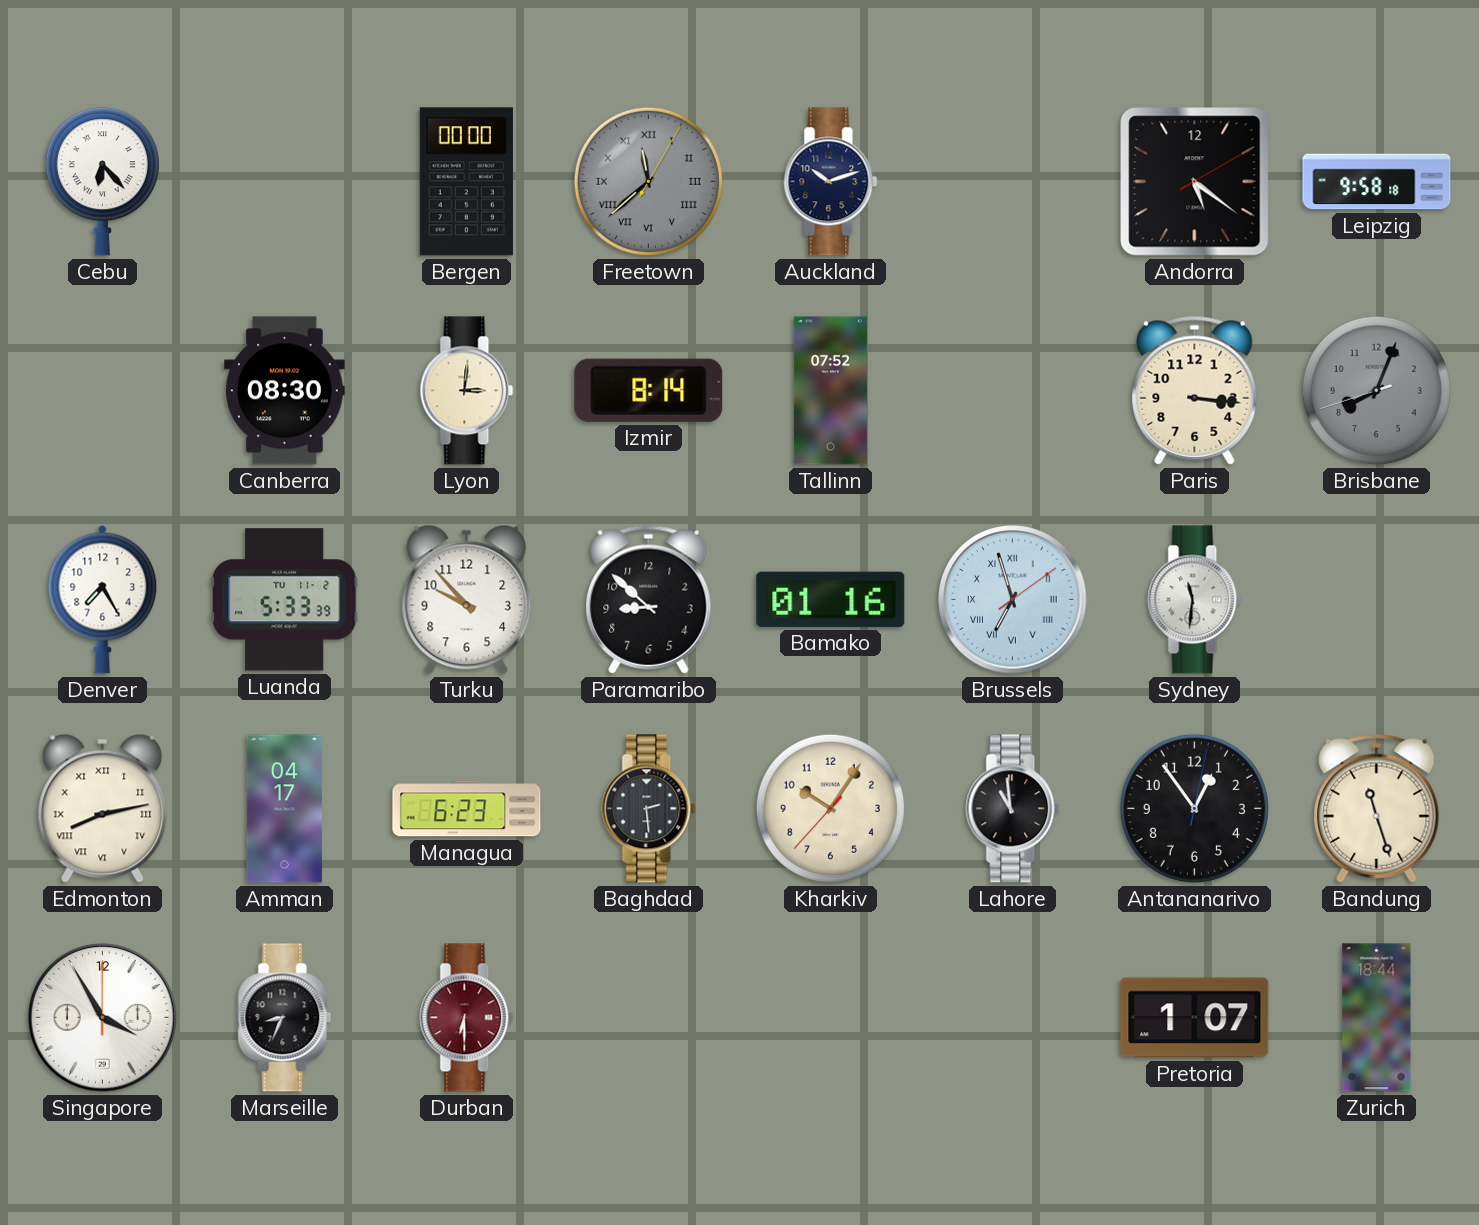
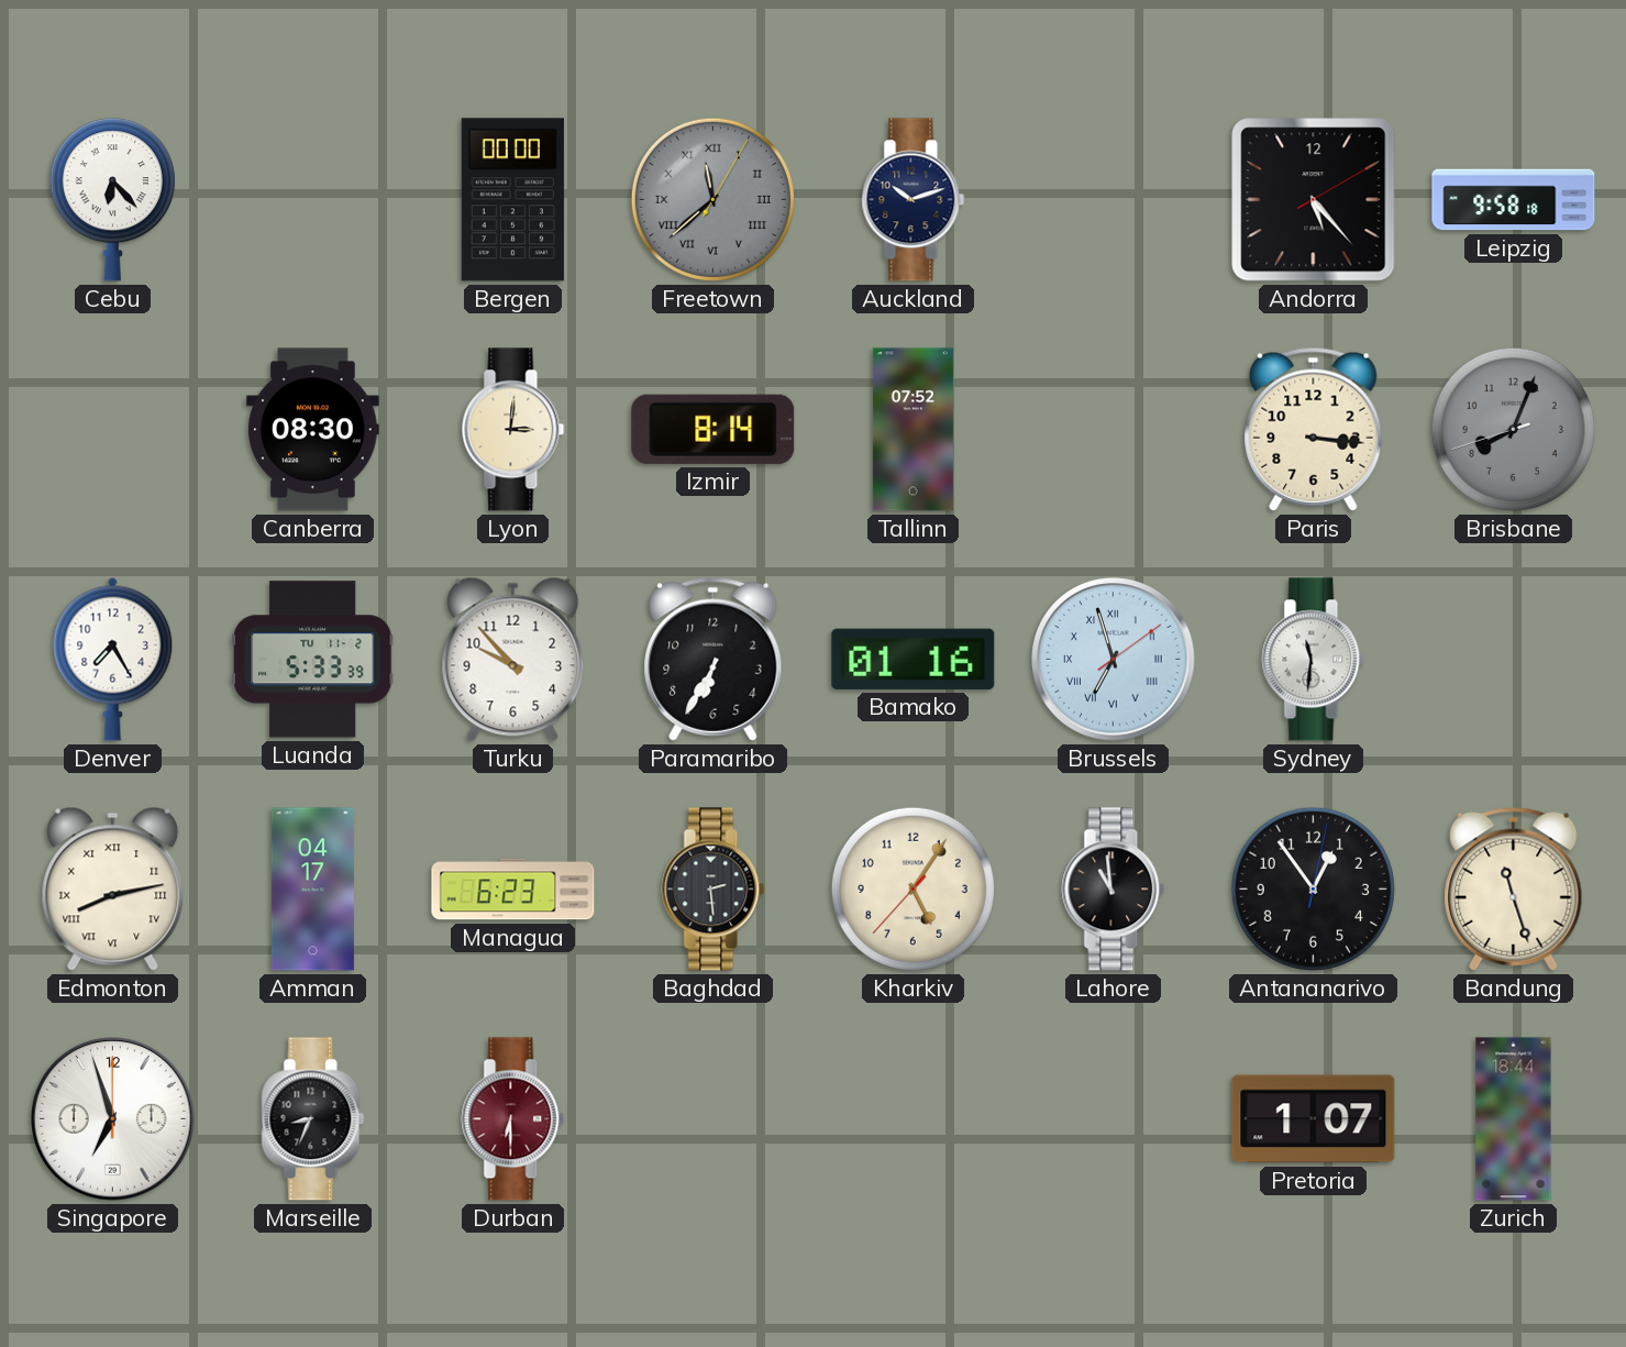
Andorra: 5:21 -> 5:23 (1314, 200)
Paramaribo: 8:52 -> 6:35 (714, 659)
Kharkiv: 10:05 -> 5:05 (912, 888)
Singapore: 3:55 -> 6:57 (113, 1119)
